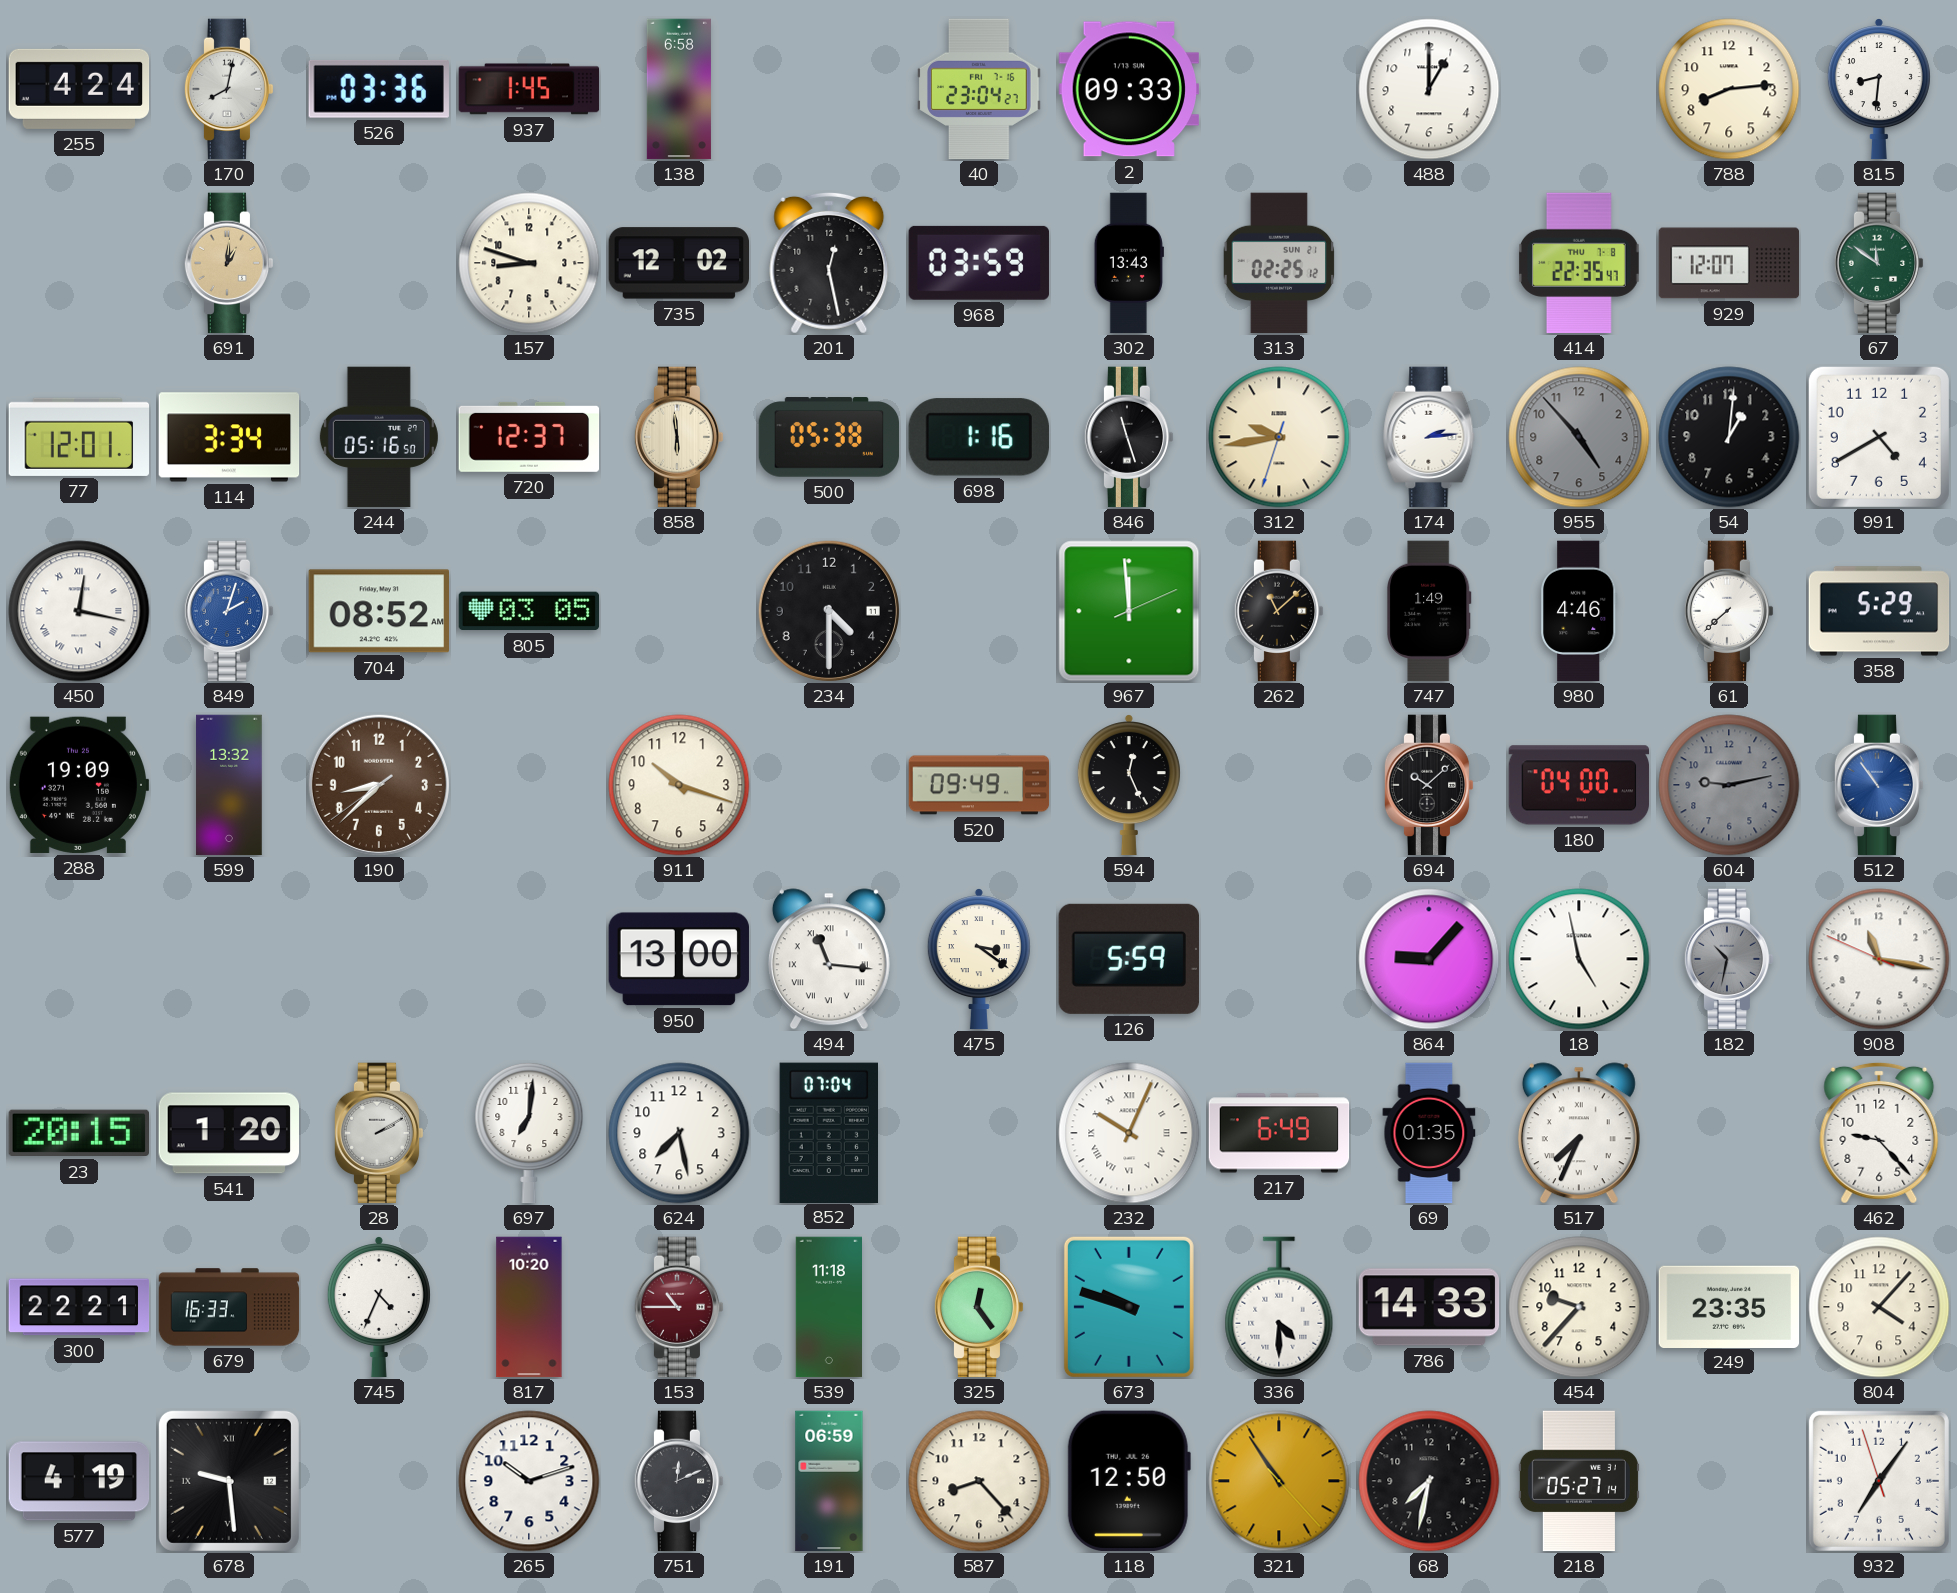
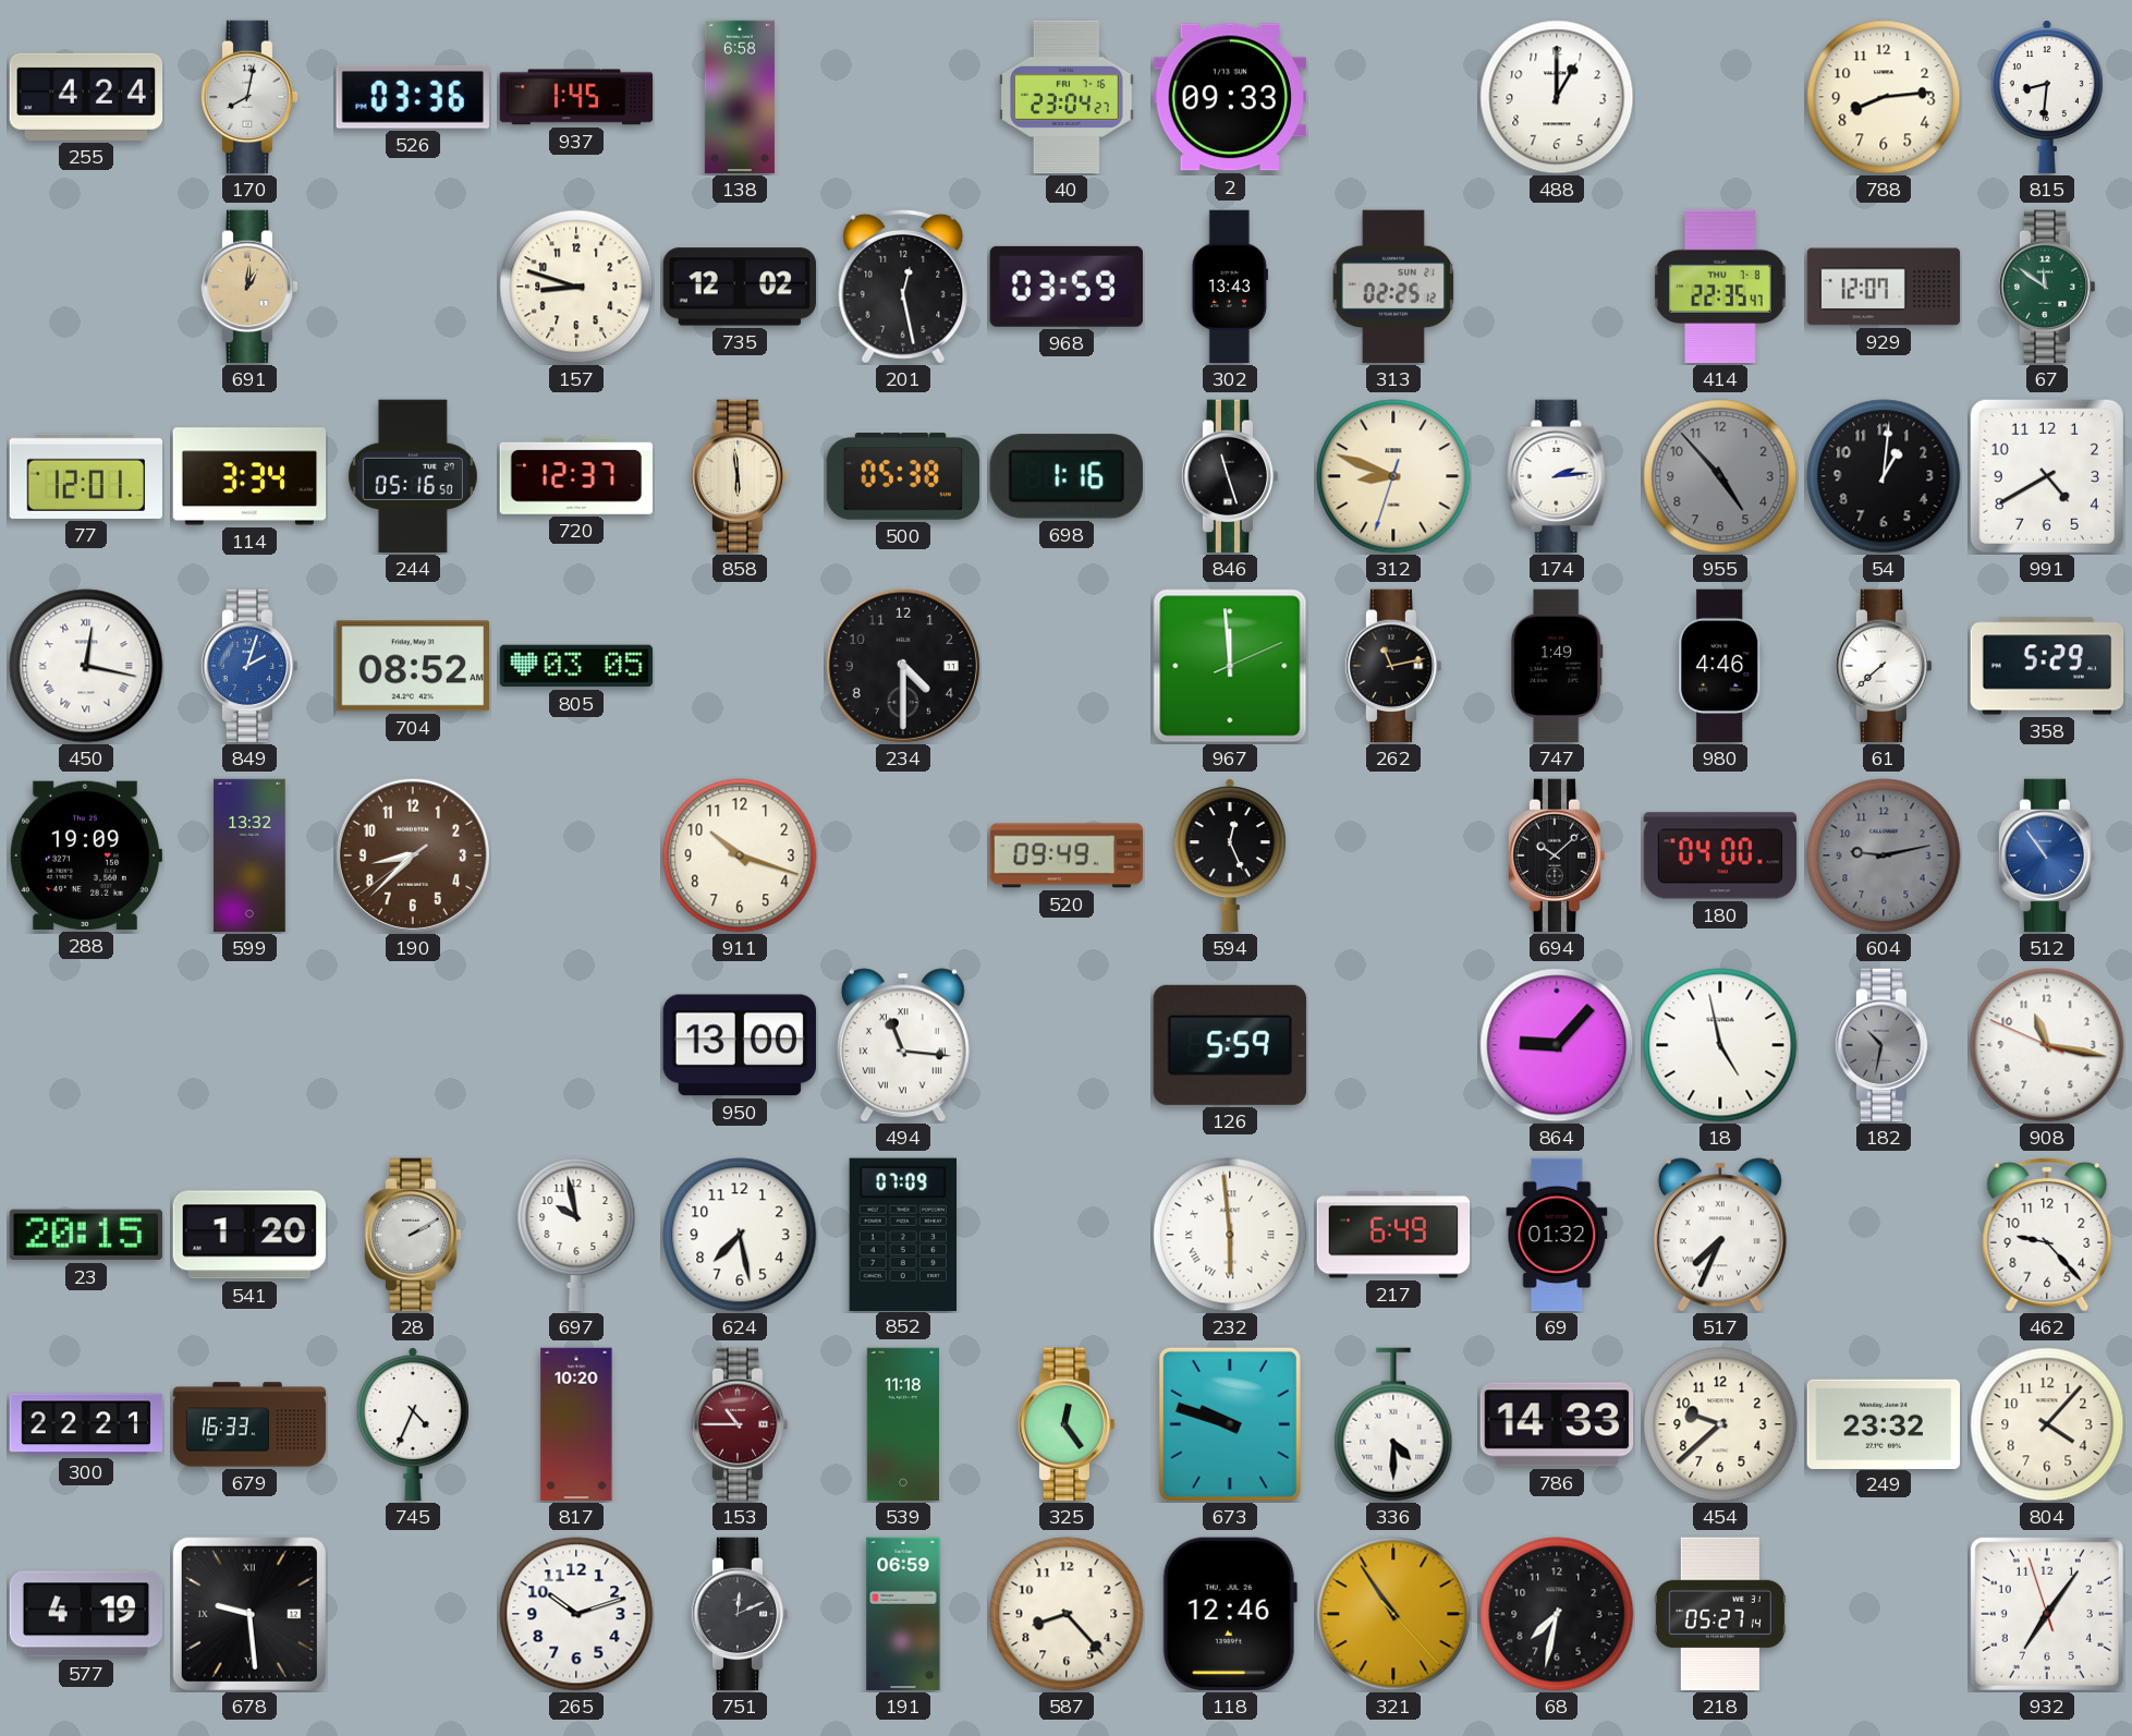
312: 9:43 -> 8:48 (1393, 476)
262: 11:08 -> 11:13 (1393, 666)
475: 3:21 -> none (979, 959)
697: 7:01 -> 9:58 (576, 1235)
852: 07:04 -> 07:09 (902, 1234)
232: 10:04 -> 5:59 (1230, 1235)
69: 01:35 -> 01:32 (1557, 1235)
454: 9:37 -> 9:38 (1720, 1424)
249: 23:35 -> 23:32 (1884, 1423)
118: 12:50 -> 12:46 (1230, 1614)
